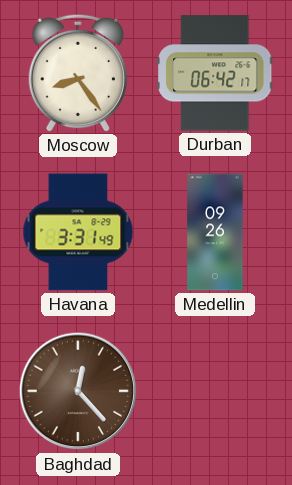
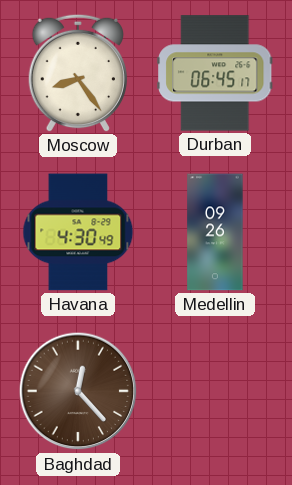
Durban: 06:42 -> 06:45 (215, 73)
Havana: 3:31 -> 4:30 (78, 232)
